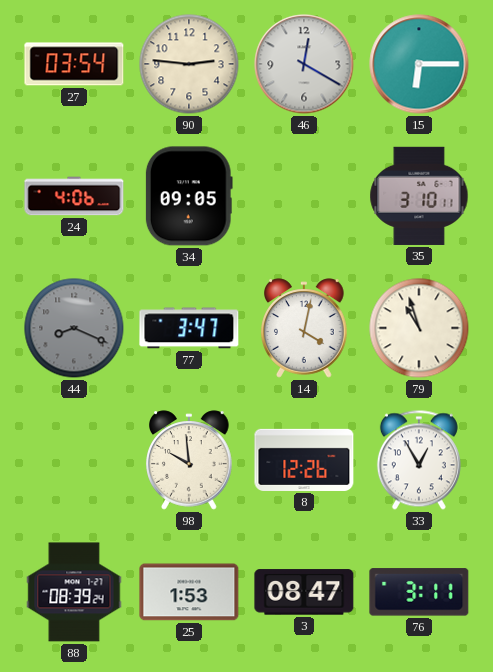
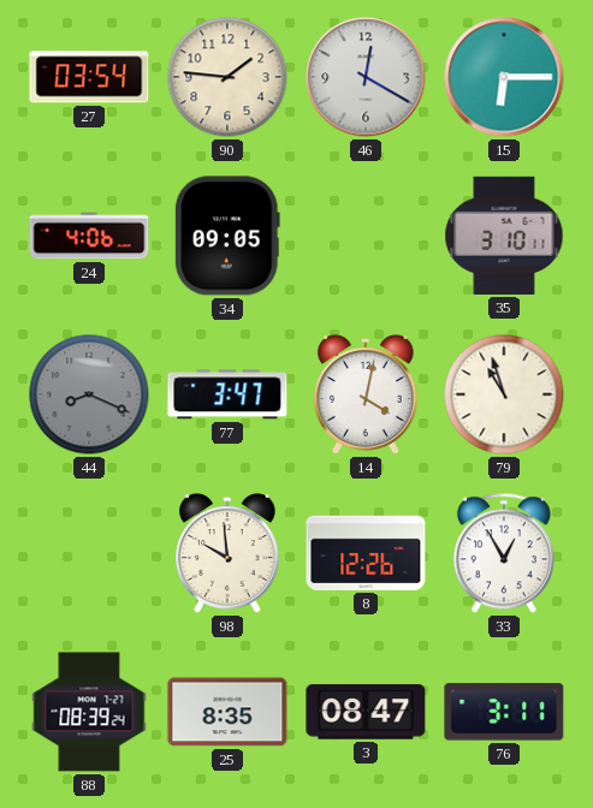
90: 2:46 -> 1:46 (227, 77)
25: 1:53 -> 8:35 (227, 712)
